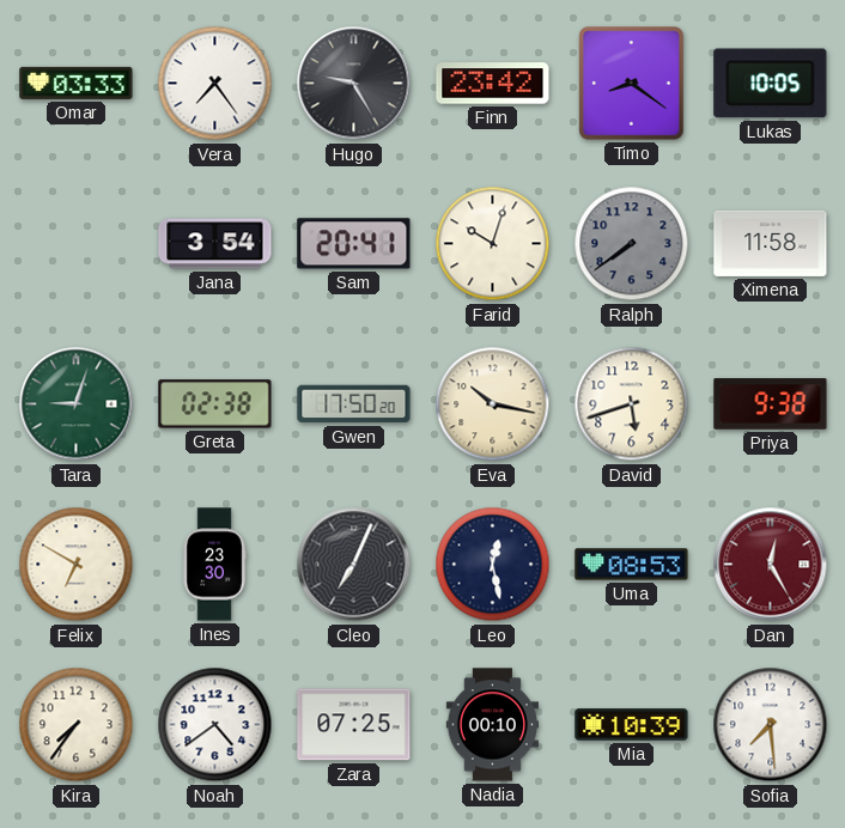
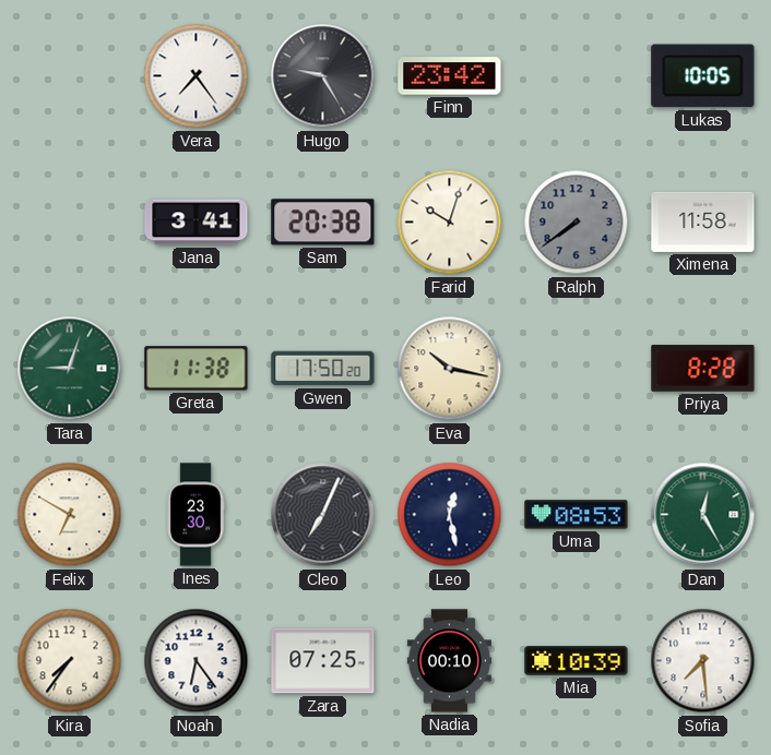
Omar: 03:33 -> none (77, 83)
Timo: 8:21 -> none (632, 84)
Jana: 3:54 -> 3:41 (197, 223)
Sam: 20:41 -> 20:38 (323, 223)
Greta: 02:38 -> 11:38 (197, 369)
David: 5:42 -> none (632, 404)
Priya: 9:38 -> 8:28 (703, 369)
Dan dial: burgundy -> green (703, 515)
Noah: 4:39 -> 6:24 (197, 661)
